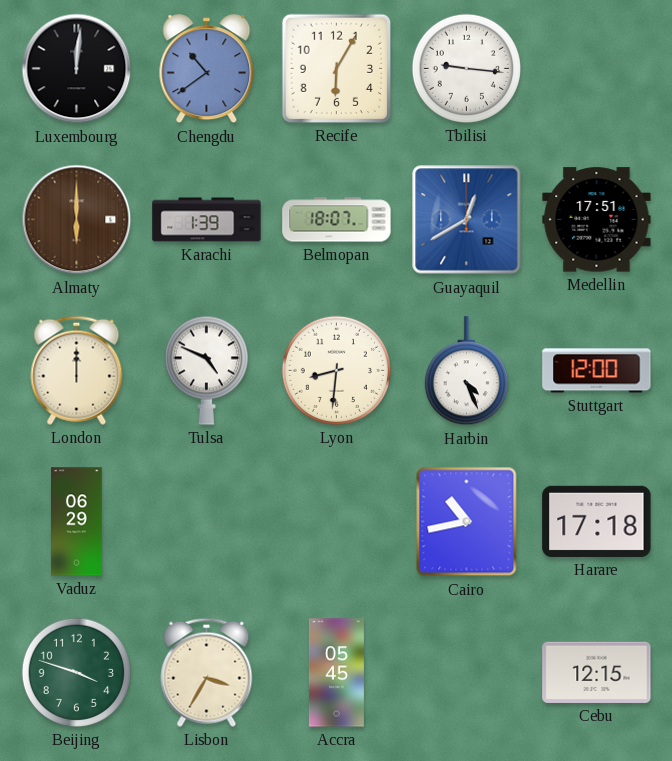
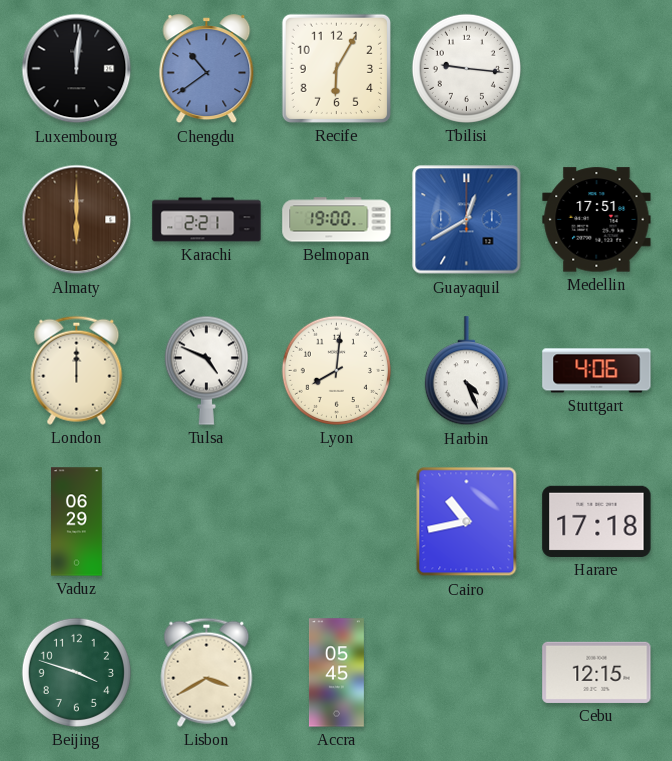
Karachi: 1:39 -> 2:21 (207, 220)
Belmopan: 18:07 -> 19:00 (337, 220)
Lyon: 8:31 -> 8:01 (336, 370)
Stuttgart: 12:00 -> 4:06 (597, 371)
Lisbon: 3:35 -> 3:40 (207, 672)
